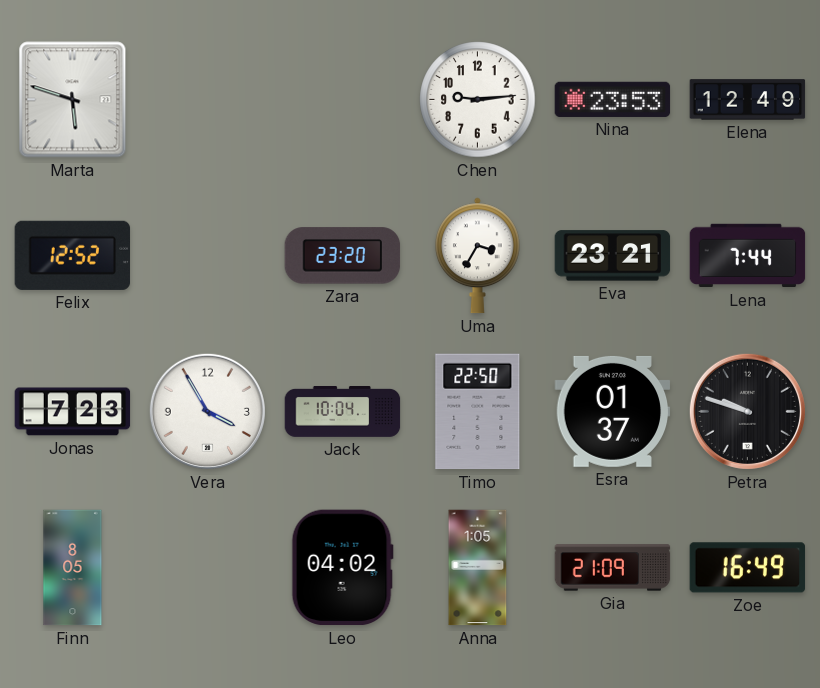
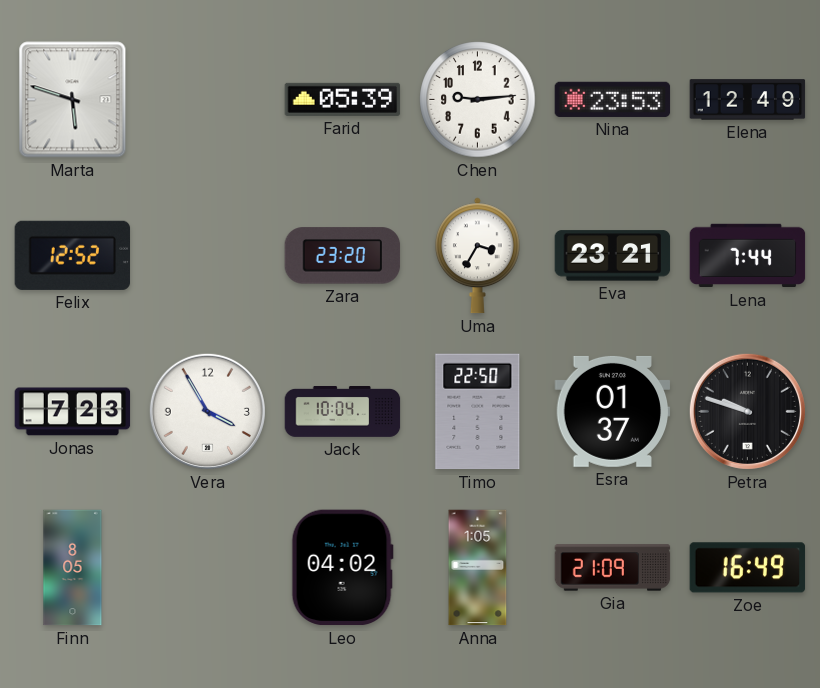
Farid: none -> 05:39 (343, 99)
